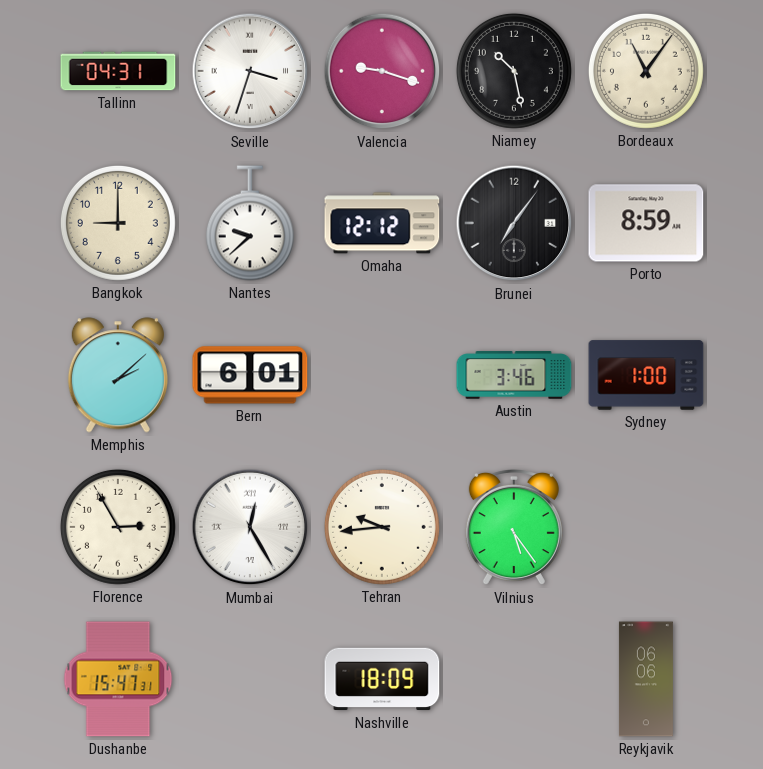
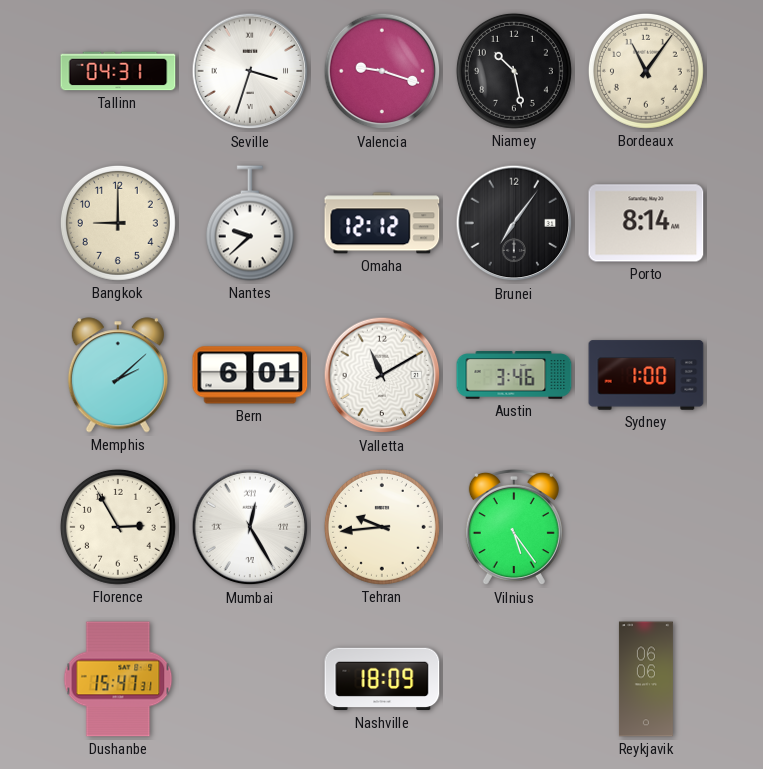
Porto: 8:59 -> 8:14 (646, 223)
Valletta: none -> 11:10 (382, 375)
